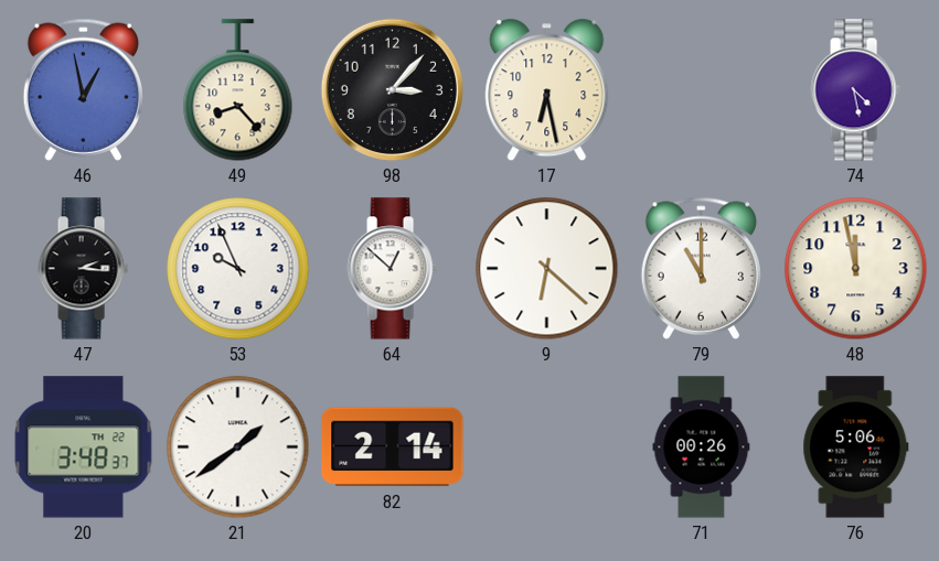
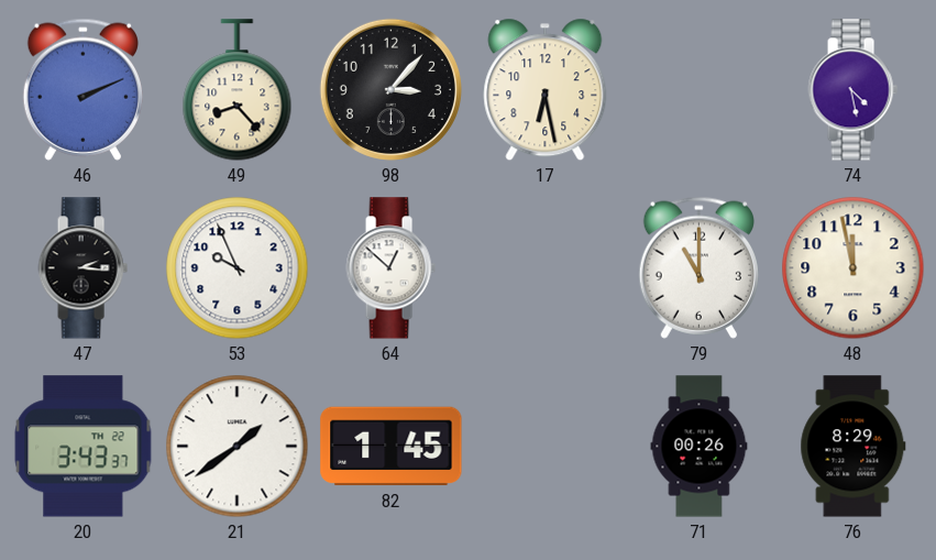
46: 12:58 -> 2:11 (82, 89)
9: 6:22 -> none (547, 269)
20: 3:48 -> 3:43 (84, 447)
82: 2:14 -> 1:45 (392, 447)
76: 5:06 -> 8:29 (854, 447)
